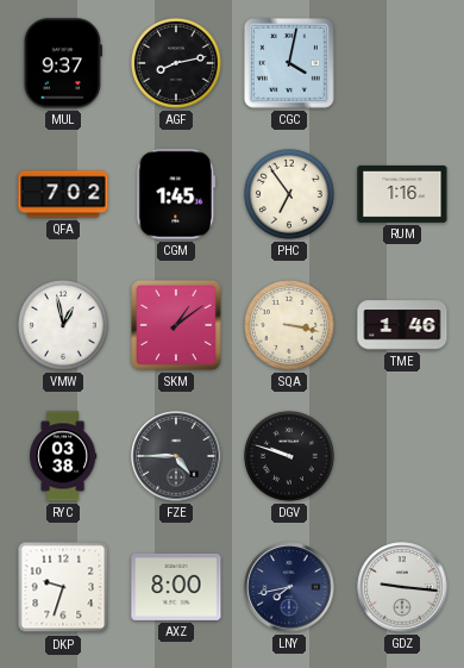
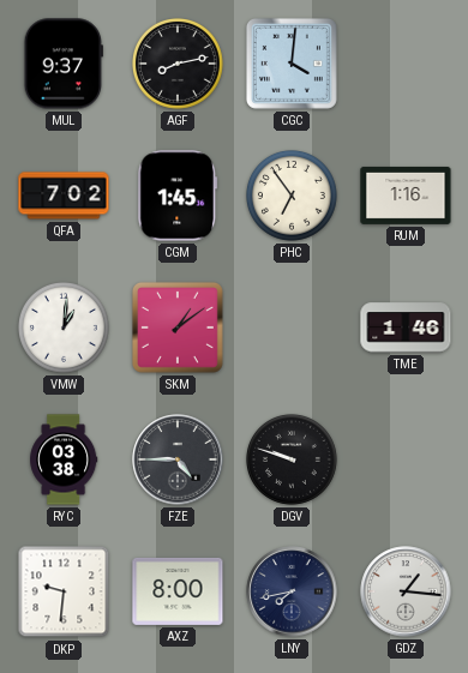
CGC: 4:02 -> 4:01 (292, 64)
VMW: 12:58 -> 1:01 (65, 329)
SQA: 3:17 -> none (290, 326)
DKP: 9:33 -> 9:31 (64, 591)
GDZ: 9:16 -> 1:16 (406, 591)
